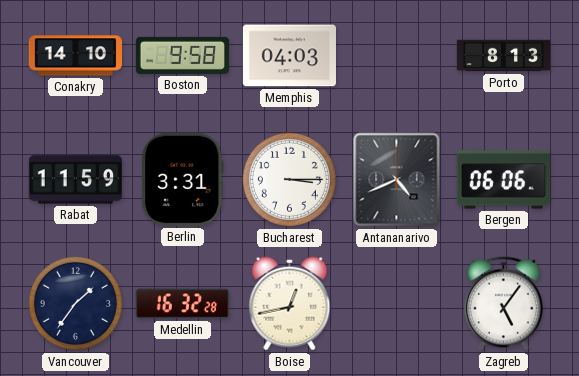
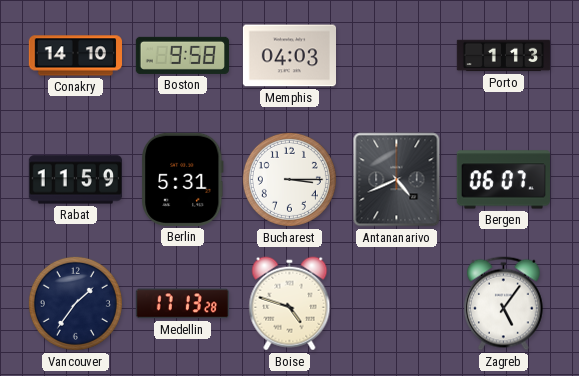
Porto: 8:13 -> 1:13 (504, 56)
Berlin: 3:31 -> 5:31 (183, 179)
Bergen: 06:06 -> 06:07 (503, 180)
Medellin: 16:32 -> 17:13 (182, 304)
Boise: 12:43 -> 4:48 (290, 304)
